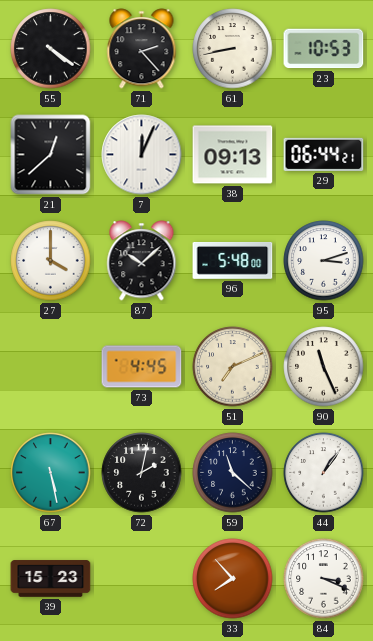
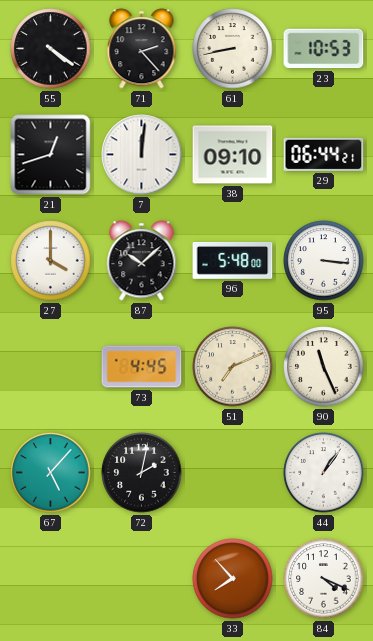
21: 12:38 -> 12:42 (51, 155)
7: 12:04 -> 12:01 (142, 155)
38: 09:13 -> 09:10 (233, 155)
95: 3:12 -> 3:16 (324, 261)
67: 5:28 -> 5:07 (51, 473)
59: 11:22 -> none (233, 473)
39: 15:23 -> none (51, 579)
84: 3:19 -> 4:19 (324, 579)
